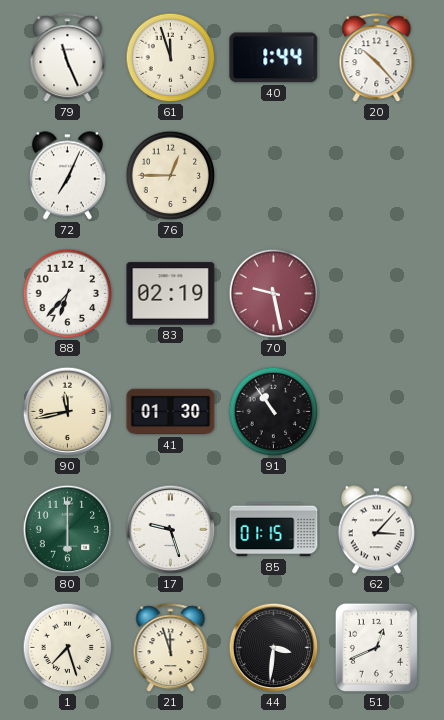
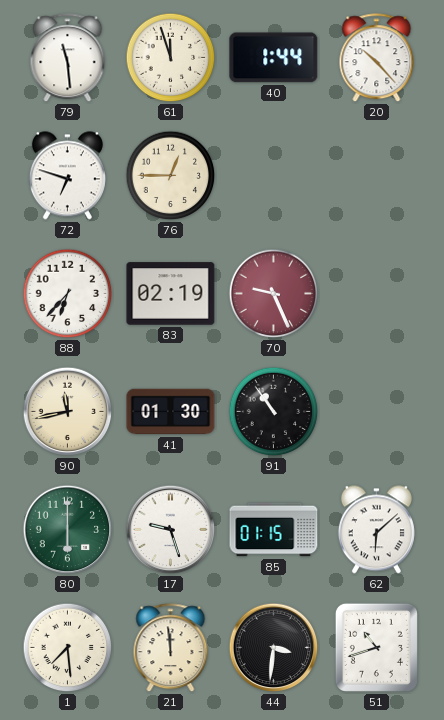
79: 11:26 -> 11:29 (68, 58)
72: 7:04 -> 6:48 (67, 176)
70: 9:28 -> 9:26 (274, 294)
62: 3:07 -> 6:08 (376, 530)
1: 7:27 -> 7:29 (68, 648)
21: 11:57 -> 11:59 (171, 648)
51: 12:41 -> 10:42 (376, 647)
